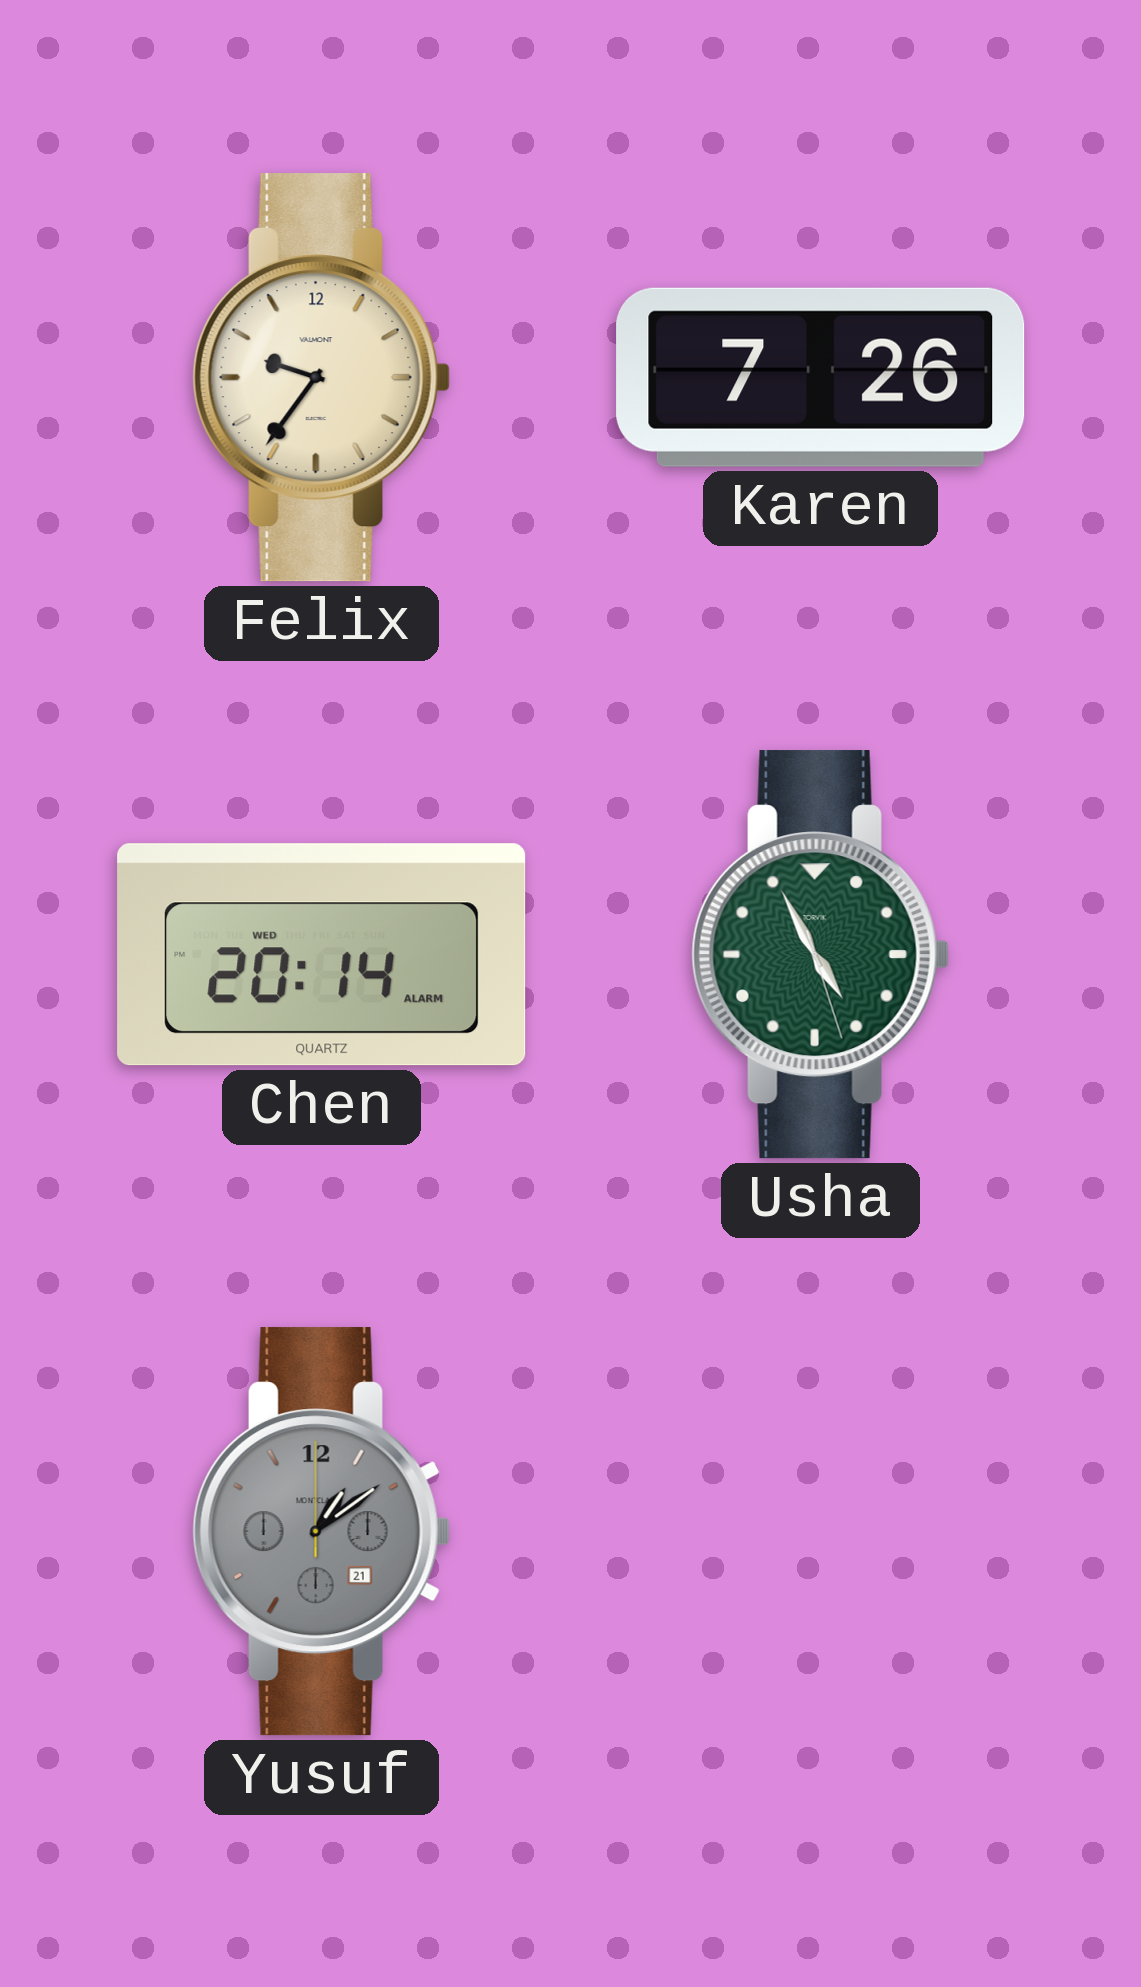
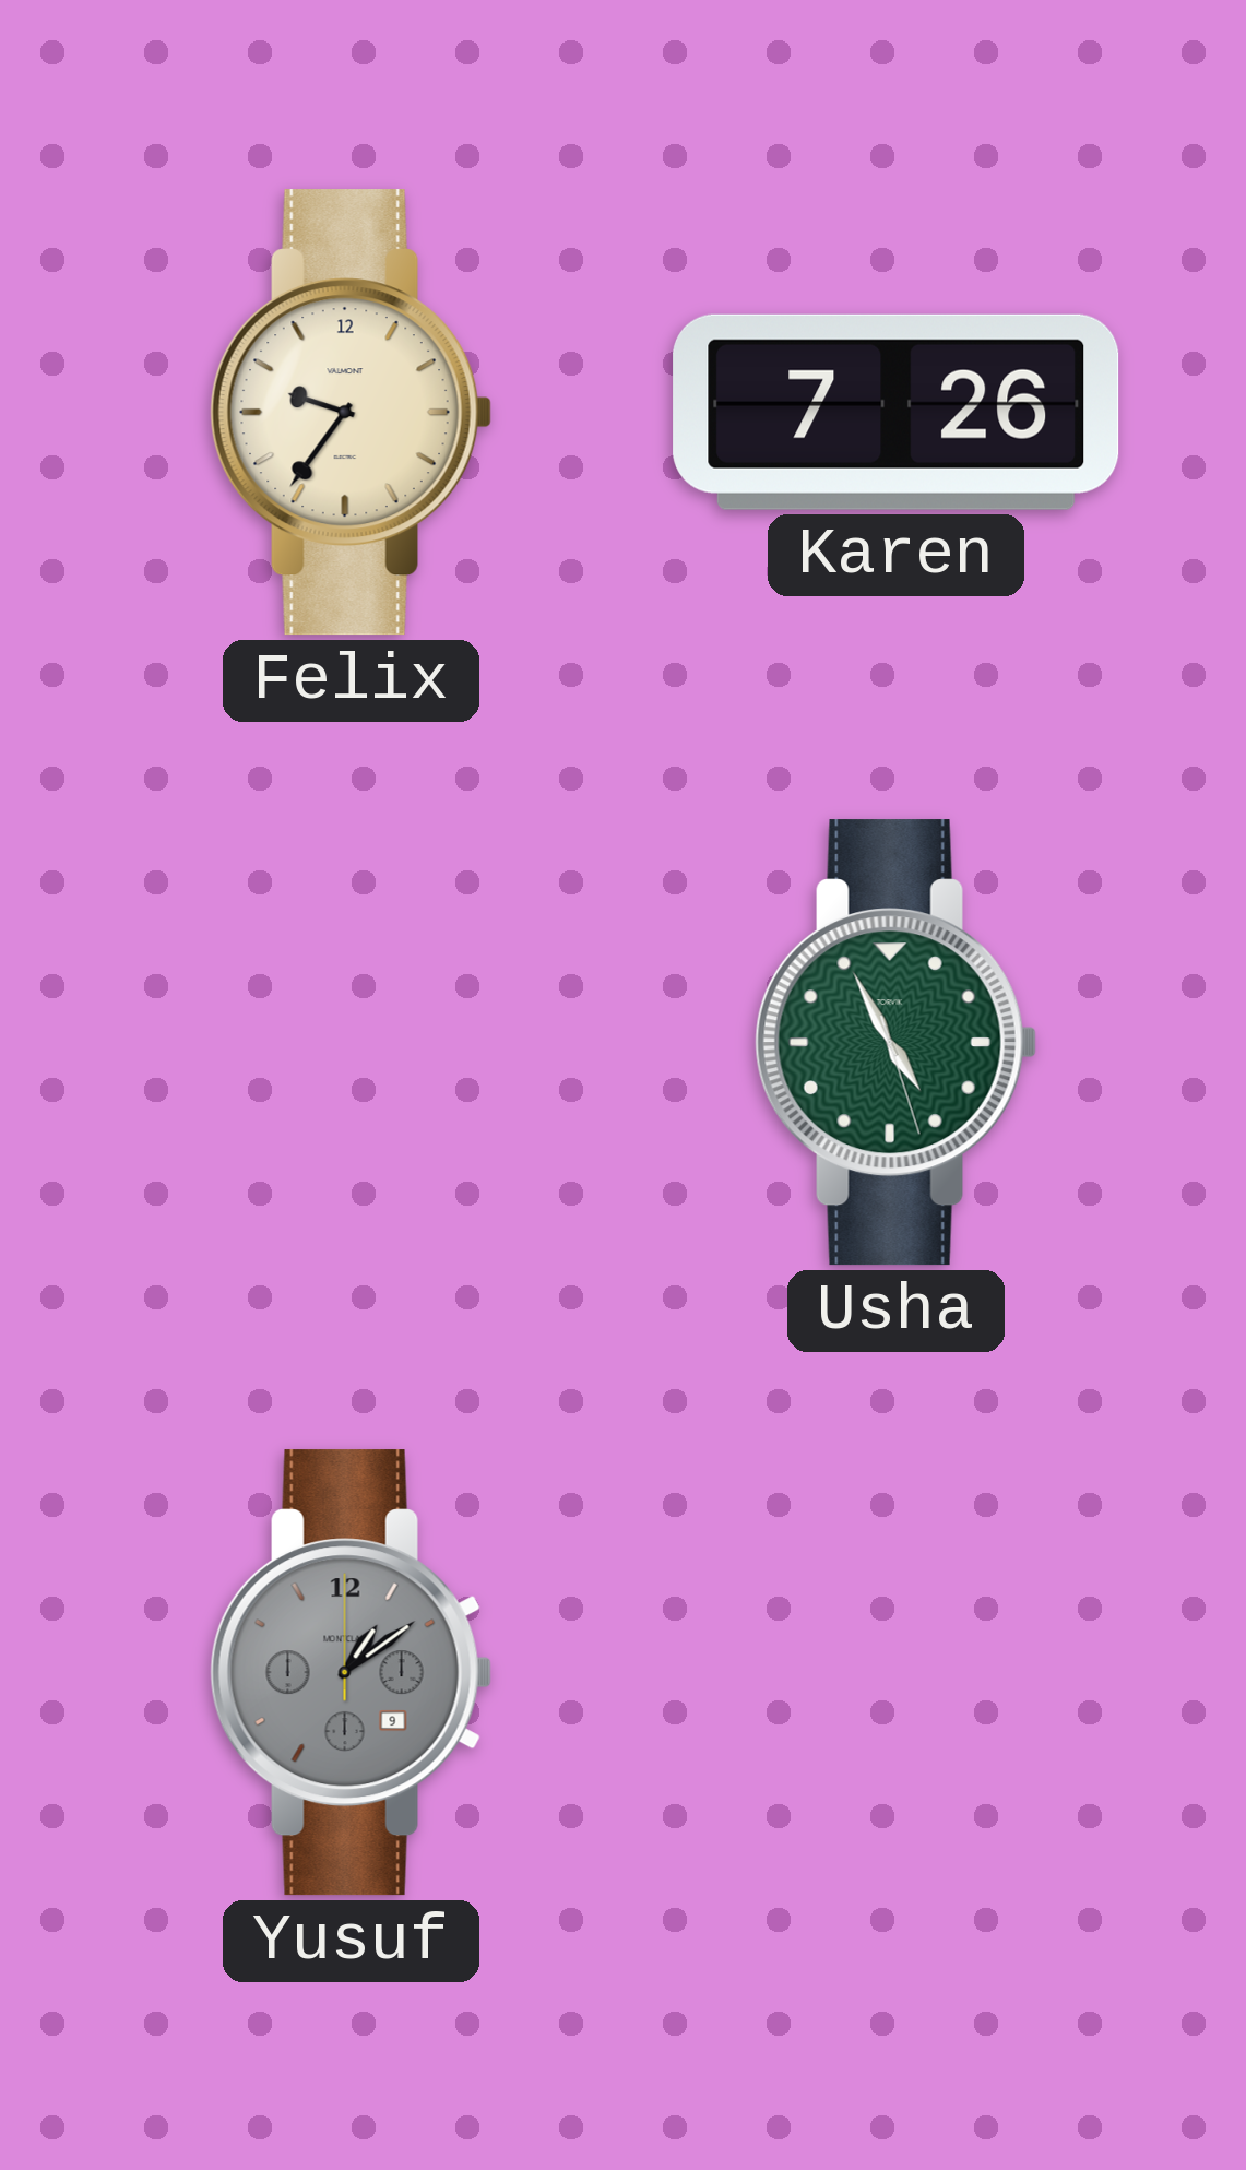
Chen: 20:14 -> none (322, 955)
Yusuf date: 21 -> 9 (351, 1673)
